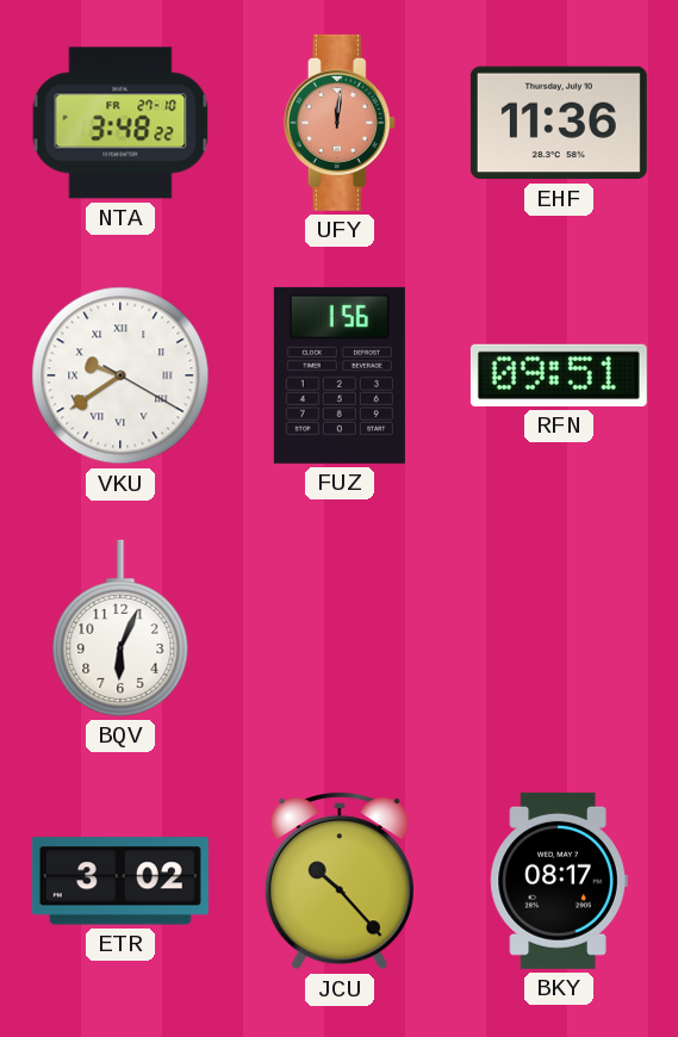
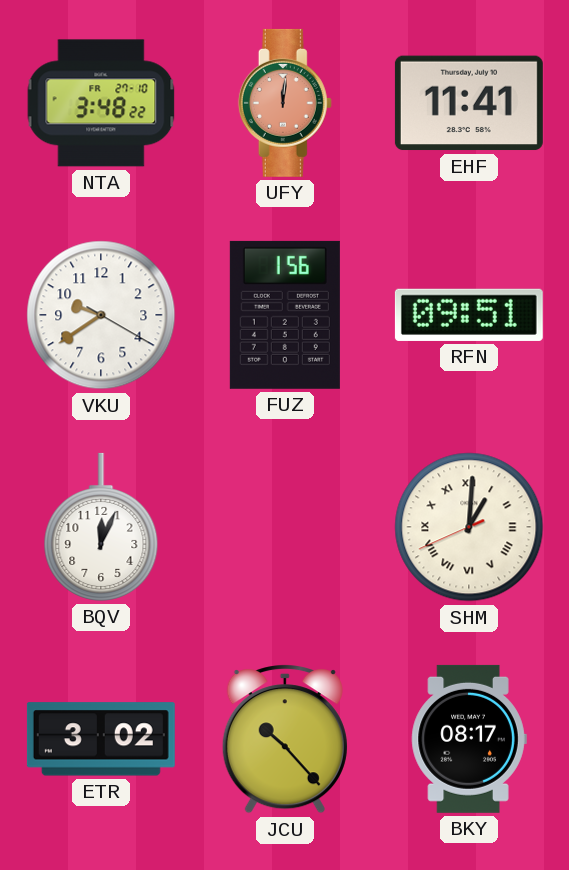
EHF: 11:36 -> 11:41 (469, 103)
VKU numerals: Roman -> Arabic (101, 315)
BQV: 6:04 -> 12:04 (101, 527)
SHM: none -> 1:00 (469, 527)
